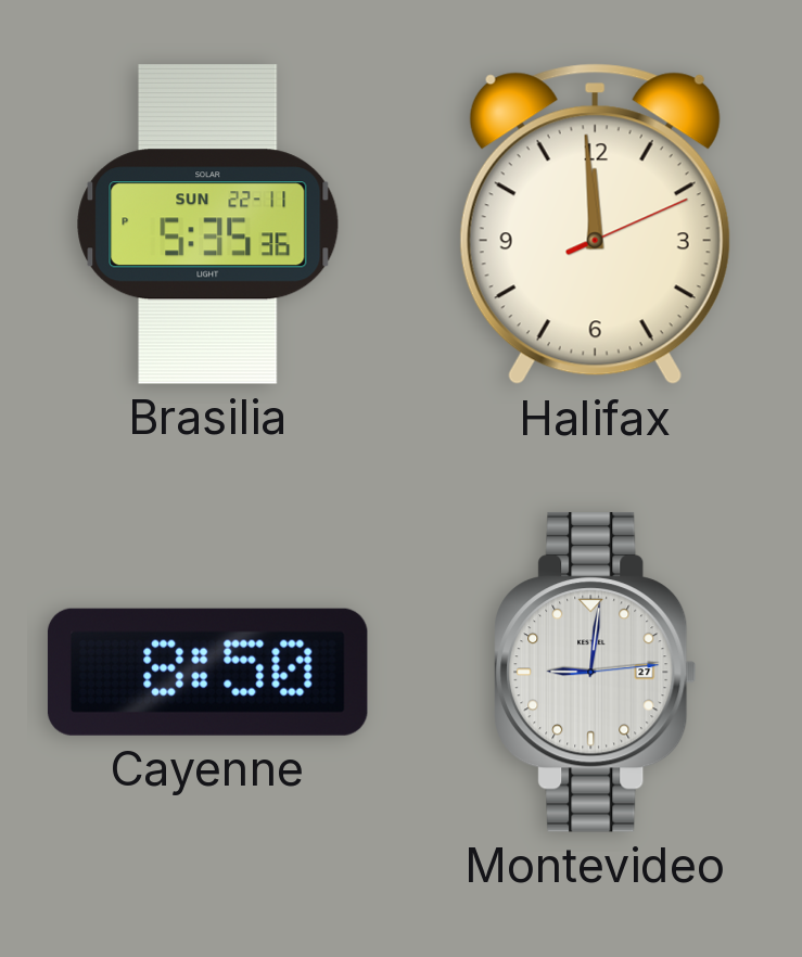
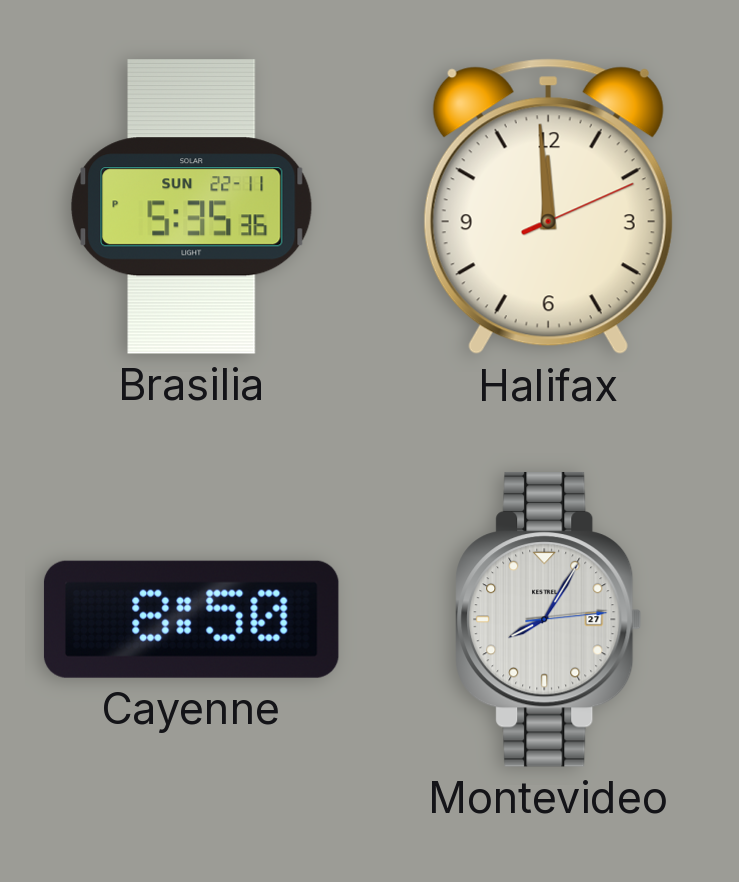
Montevideo: 9:01 -> 8:05 (549, 619)
